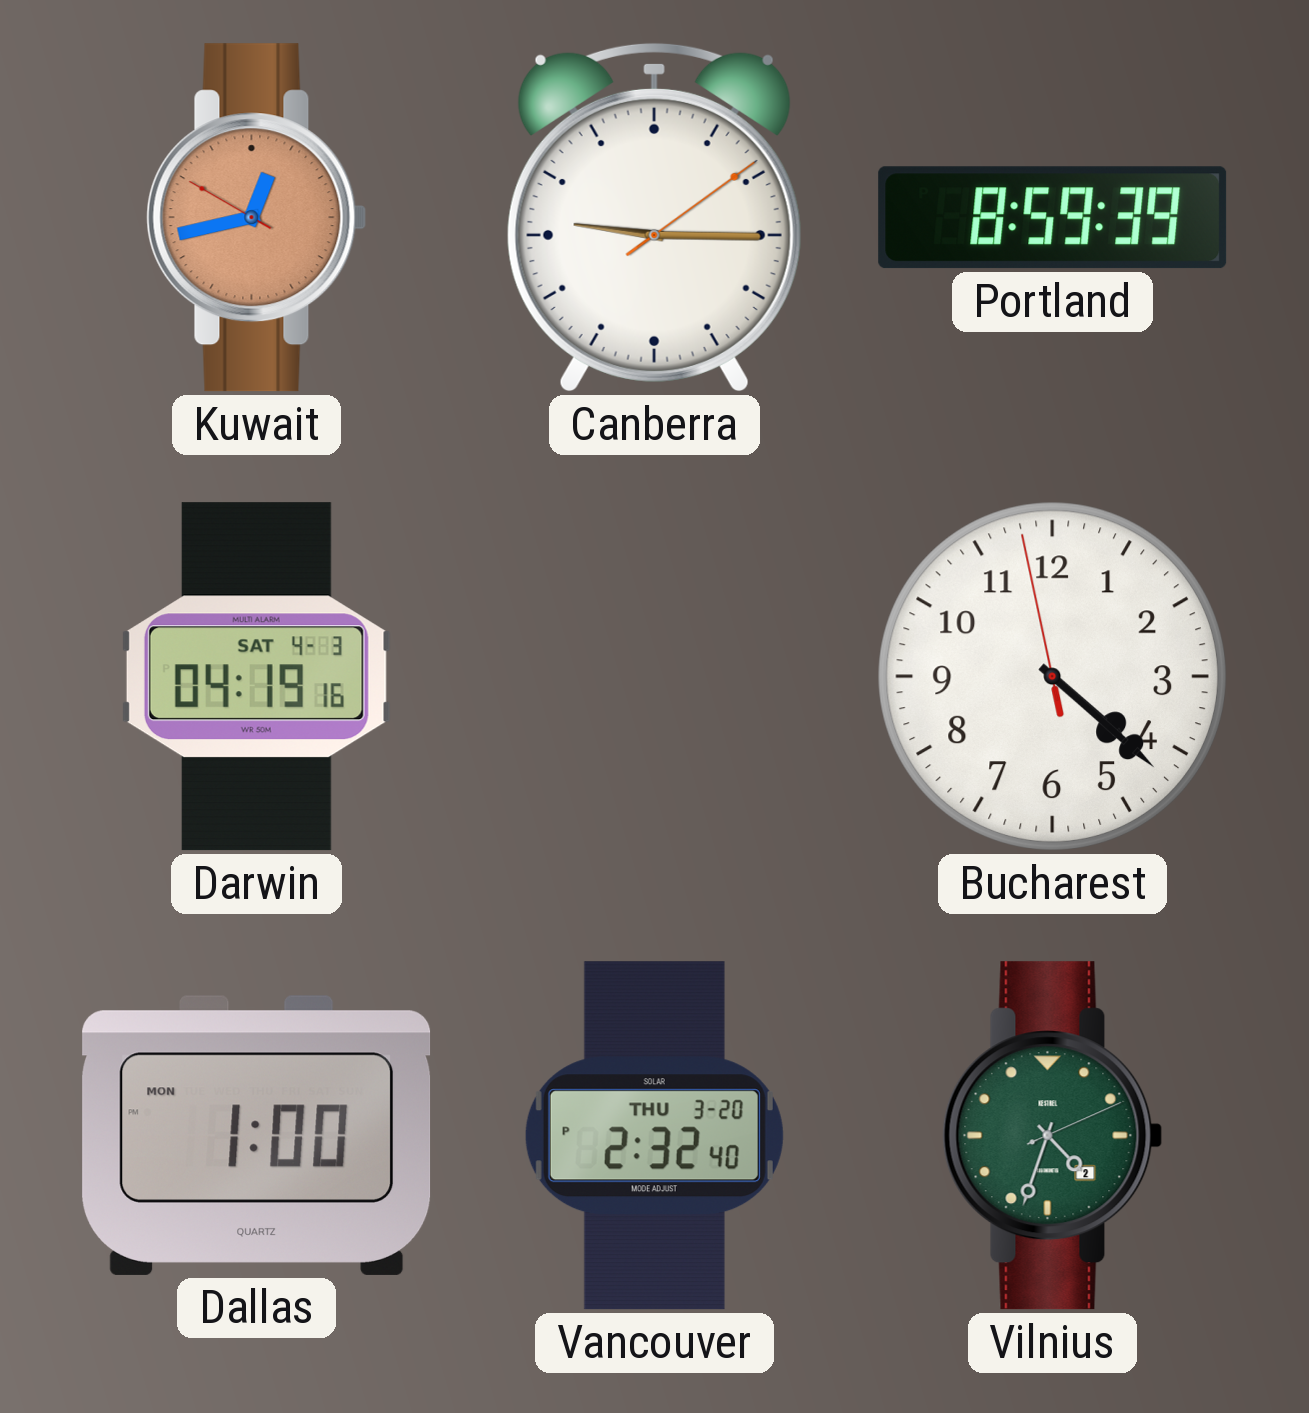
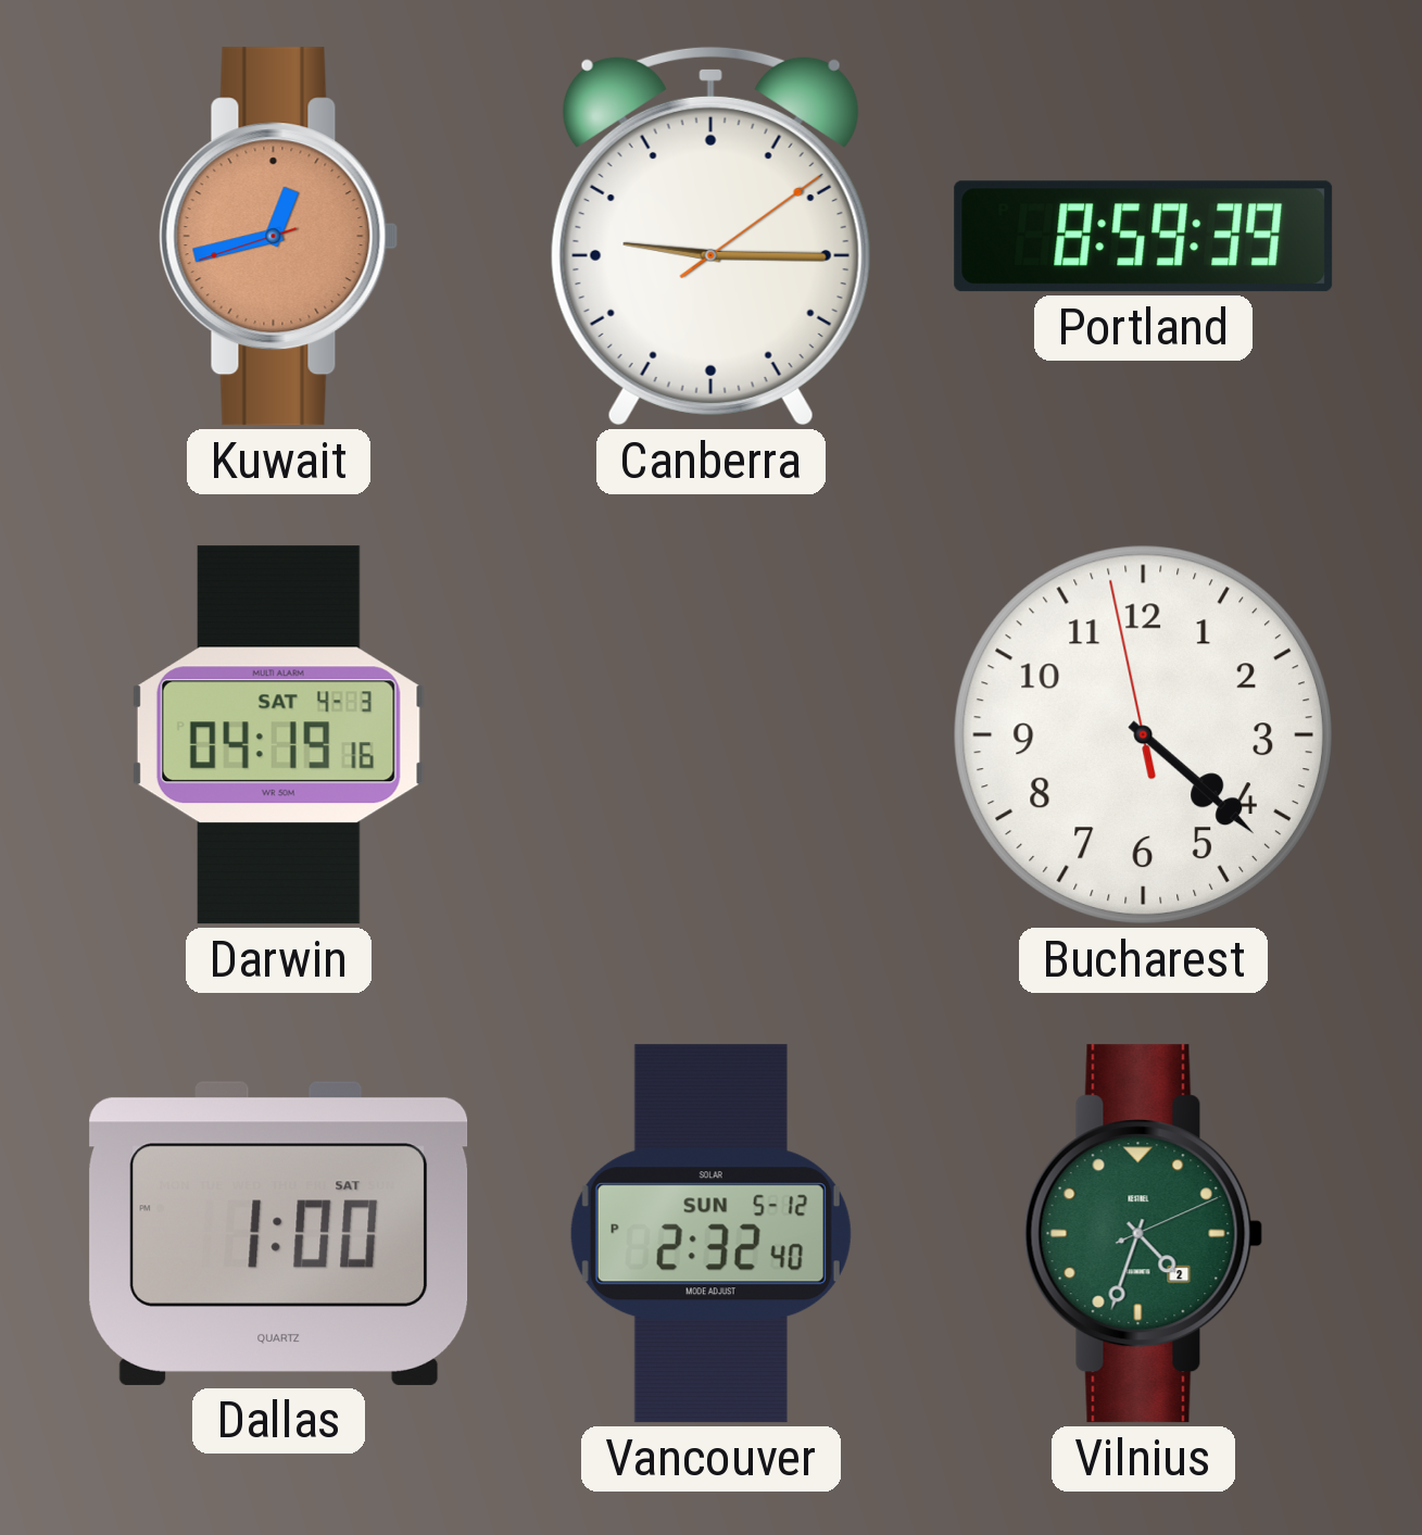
Kuwait: 12:42:50 -> 12:42:42 (279, 237)
Dallas date: MON -> SAT (279, 1233)
Vancouver date: THU 3-20 -> SUN 5-12 (710, 1234)
